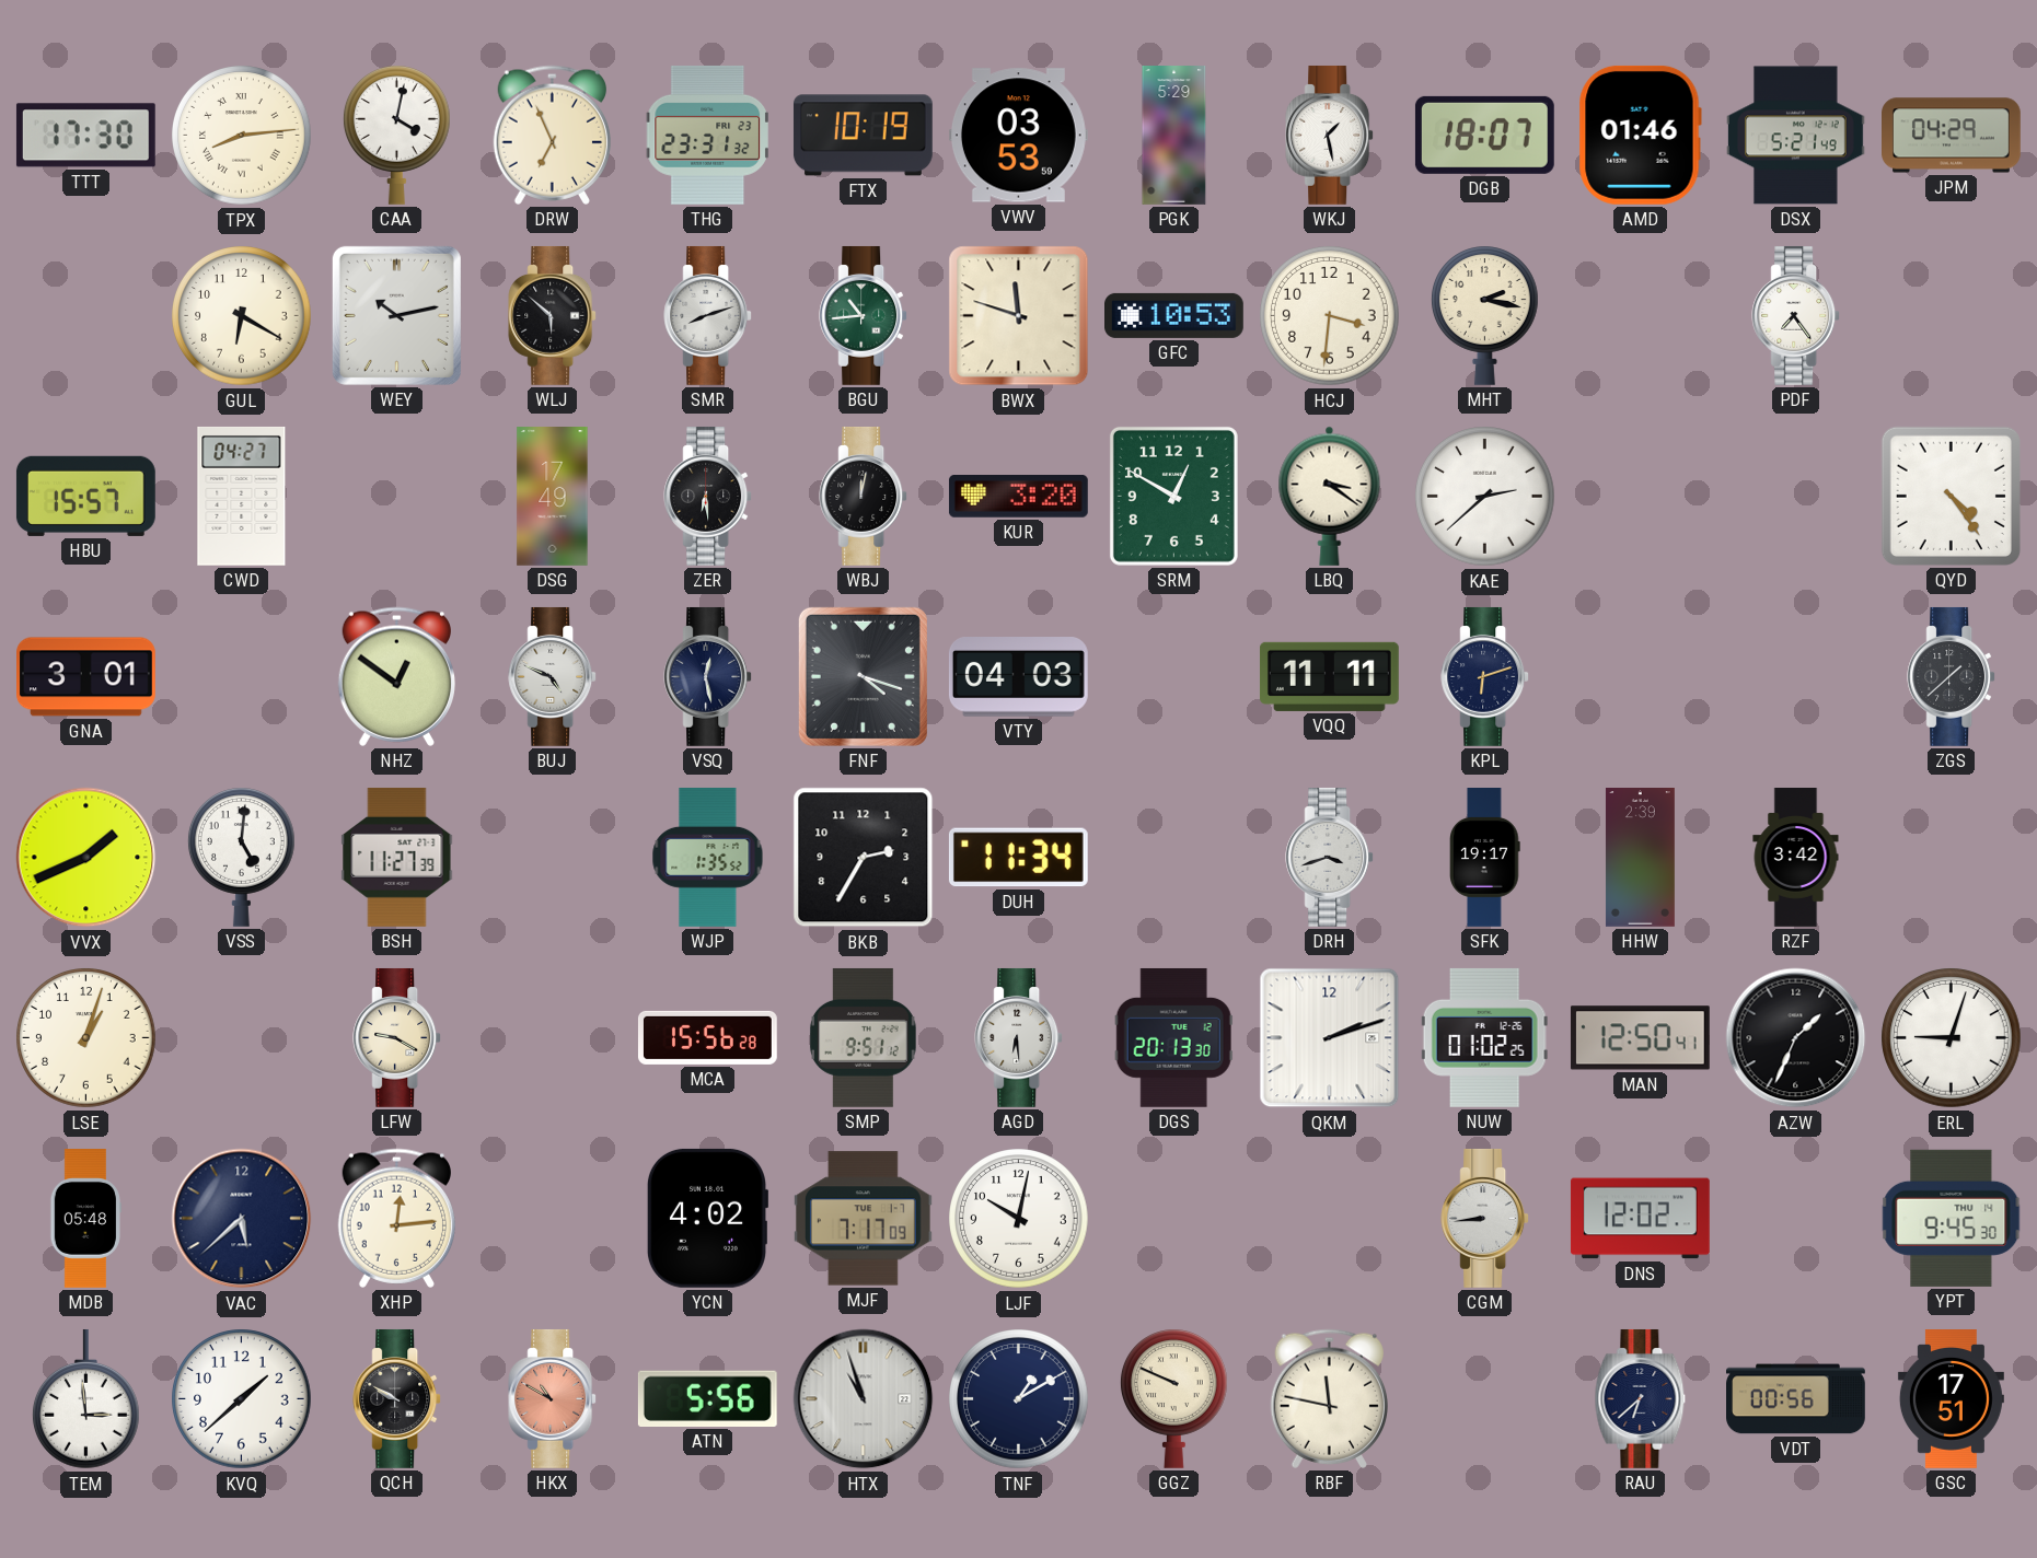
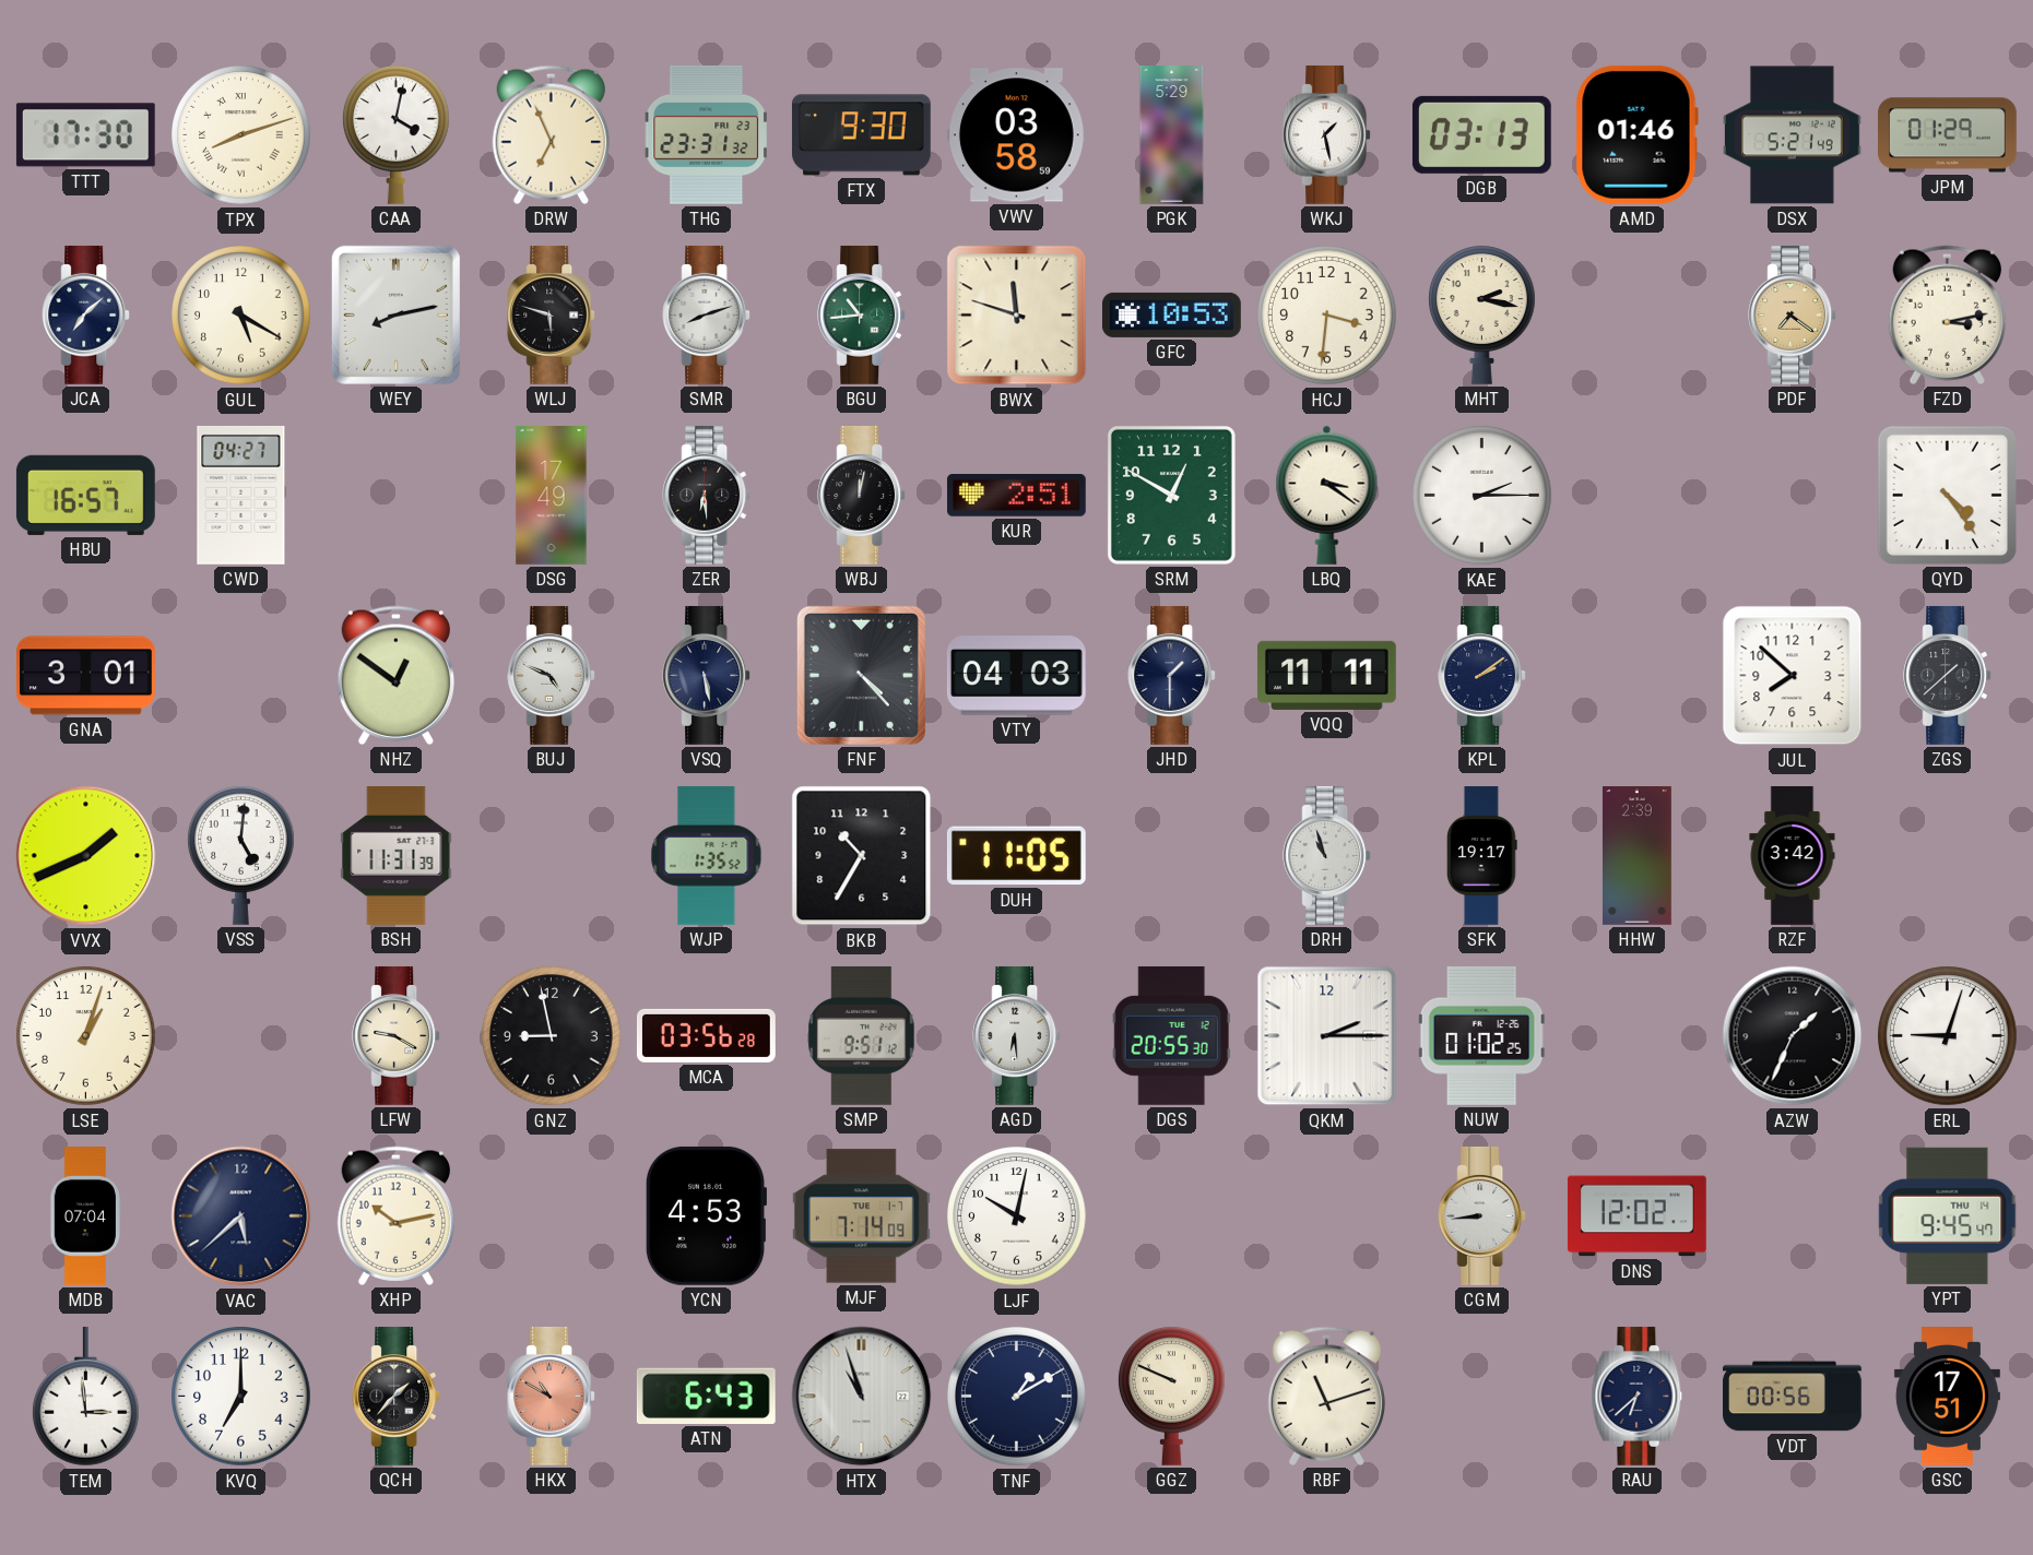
TPX: 8:14 -> 8:12 (241, 135)
FTX: 10:19 -> 9:30 (861, 135)
VWV: 03:53 -> 03:58 (1016, 135)
DGB: 18:07 -> 03:13 (1481, 134)
JPM: 04:29 -> 01:29 (1948, 135)
JCA: none -> 7:08 (86, 314)
GUL: 6:20 -> 5:20 (241, 316)
WEY: 10:13 -> 8:13 (395, 314)
WLJ: 5:52 -> 5:48 (552, 314)
PDF: 7:24 -> 7:21 (1793, 314)
PDF dial: white -> champagne (1793, 314)
FZD: none -> 3:13 (1947, 314)
HBU: 15:57 -> 16:57 (85, 495)
KUR: 3:20 -> 2:51 (1016, 496)
KAE: 2:38 -> 2:15 (1482, 496)
VSQ: 12:28 -> 5:28 (707, 675)
FNF: 4:18 -> 4:23 (861, 675)
JHD: none -> 1:30 (1172, 675)
KPL: 6:12 -> 2:09 (1482, 675)
JUL: none -> 7:52 (1793, 676)
BSH: 11:27 -> 11:31 (397, 855)
BKB: 2:35 -> 10:35 (862, 856)
DUH: 11:34 -> 11:05 (1016, 856)
DRH: 3:42 -> 10:57 (1327, 855)
GNZ: none -> 8:58 (552, 1036)
MCA: 15:56 -> 03:56 (706, 1035)
DGS: 20:13 -> 20:55 (1171, 1035)
QKM: 2:12 -> 2:15 (1327, 1036)
MAN: 12:50 -> none (1640, 1038)
MDB: 05:48 -> 07:04 (85, 1216)
XHP: 12:14 -> 10:13 (395, 1215)
YCN: 4:02 -> 4:53 (705, 1215)
MJF: 7:17 -> 7:14 (861, 1216)
YPT: 9:45:30 -> 9:45:47 (1948, 1215)
KVQ: 1:38 -> 7:00 (241, 1397)
QCH: 9:50 -> 1:37 (397, 1396)
ATN: 5:56 -> 6:43 (706, 1396)
RBF: 11:47 -> 11:12 (1326, 1396)
